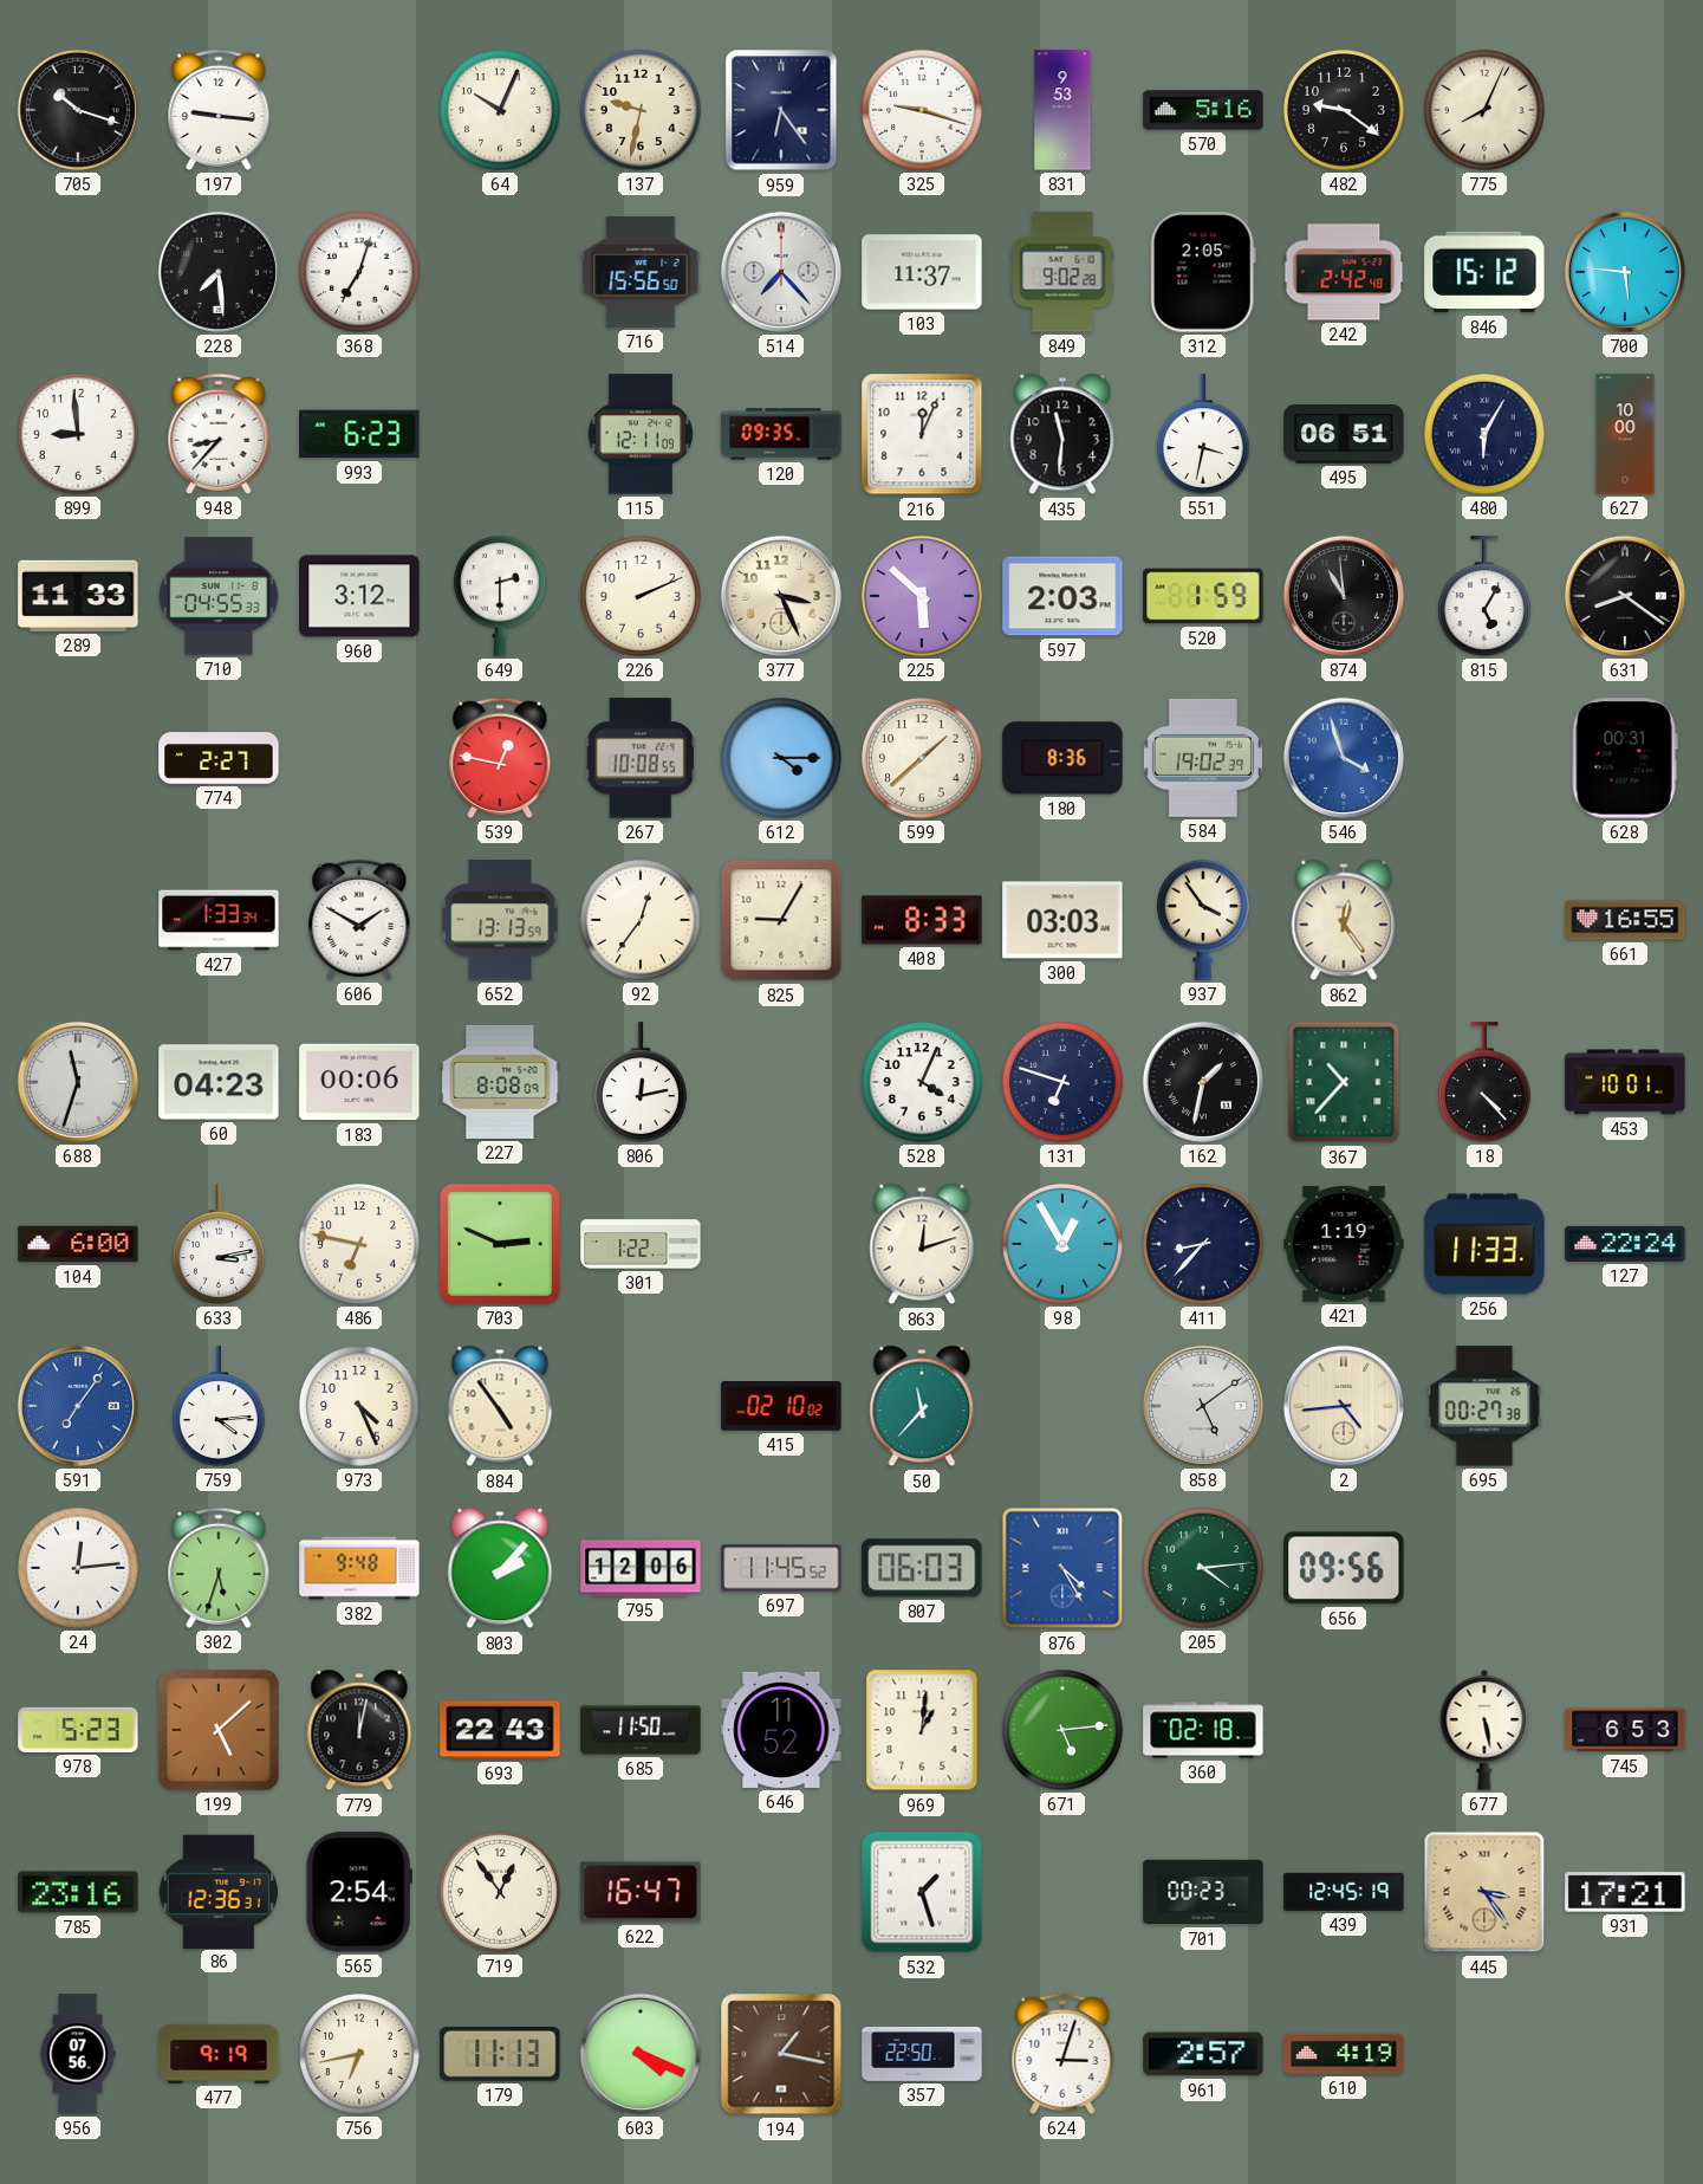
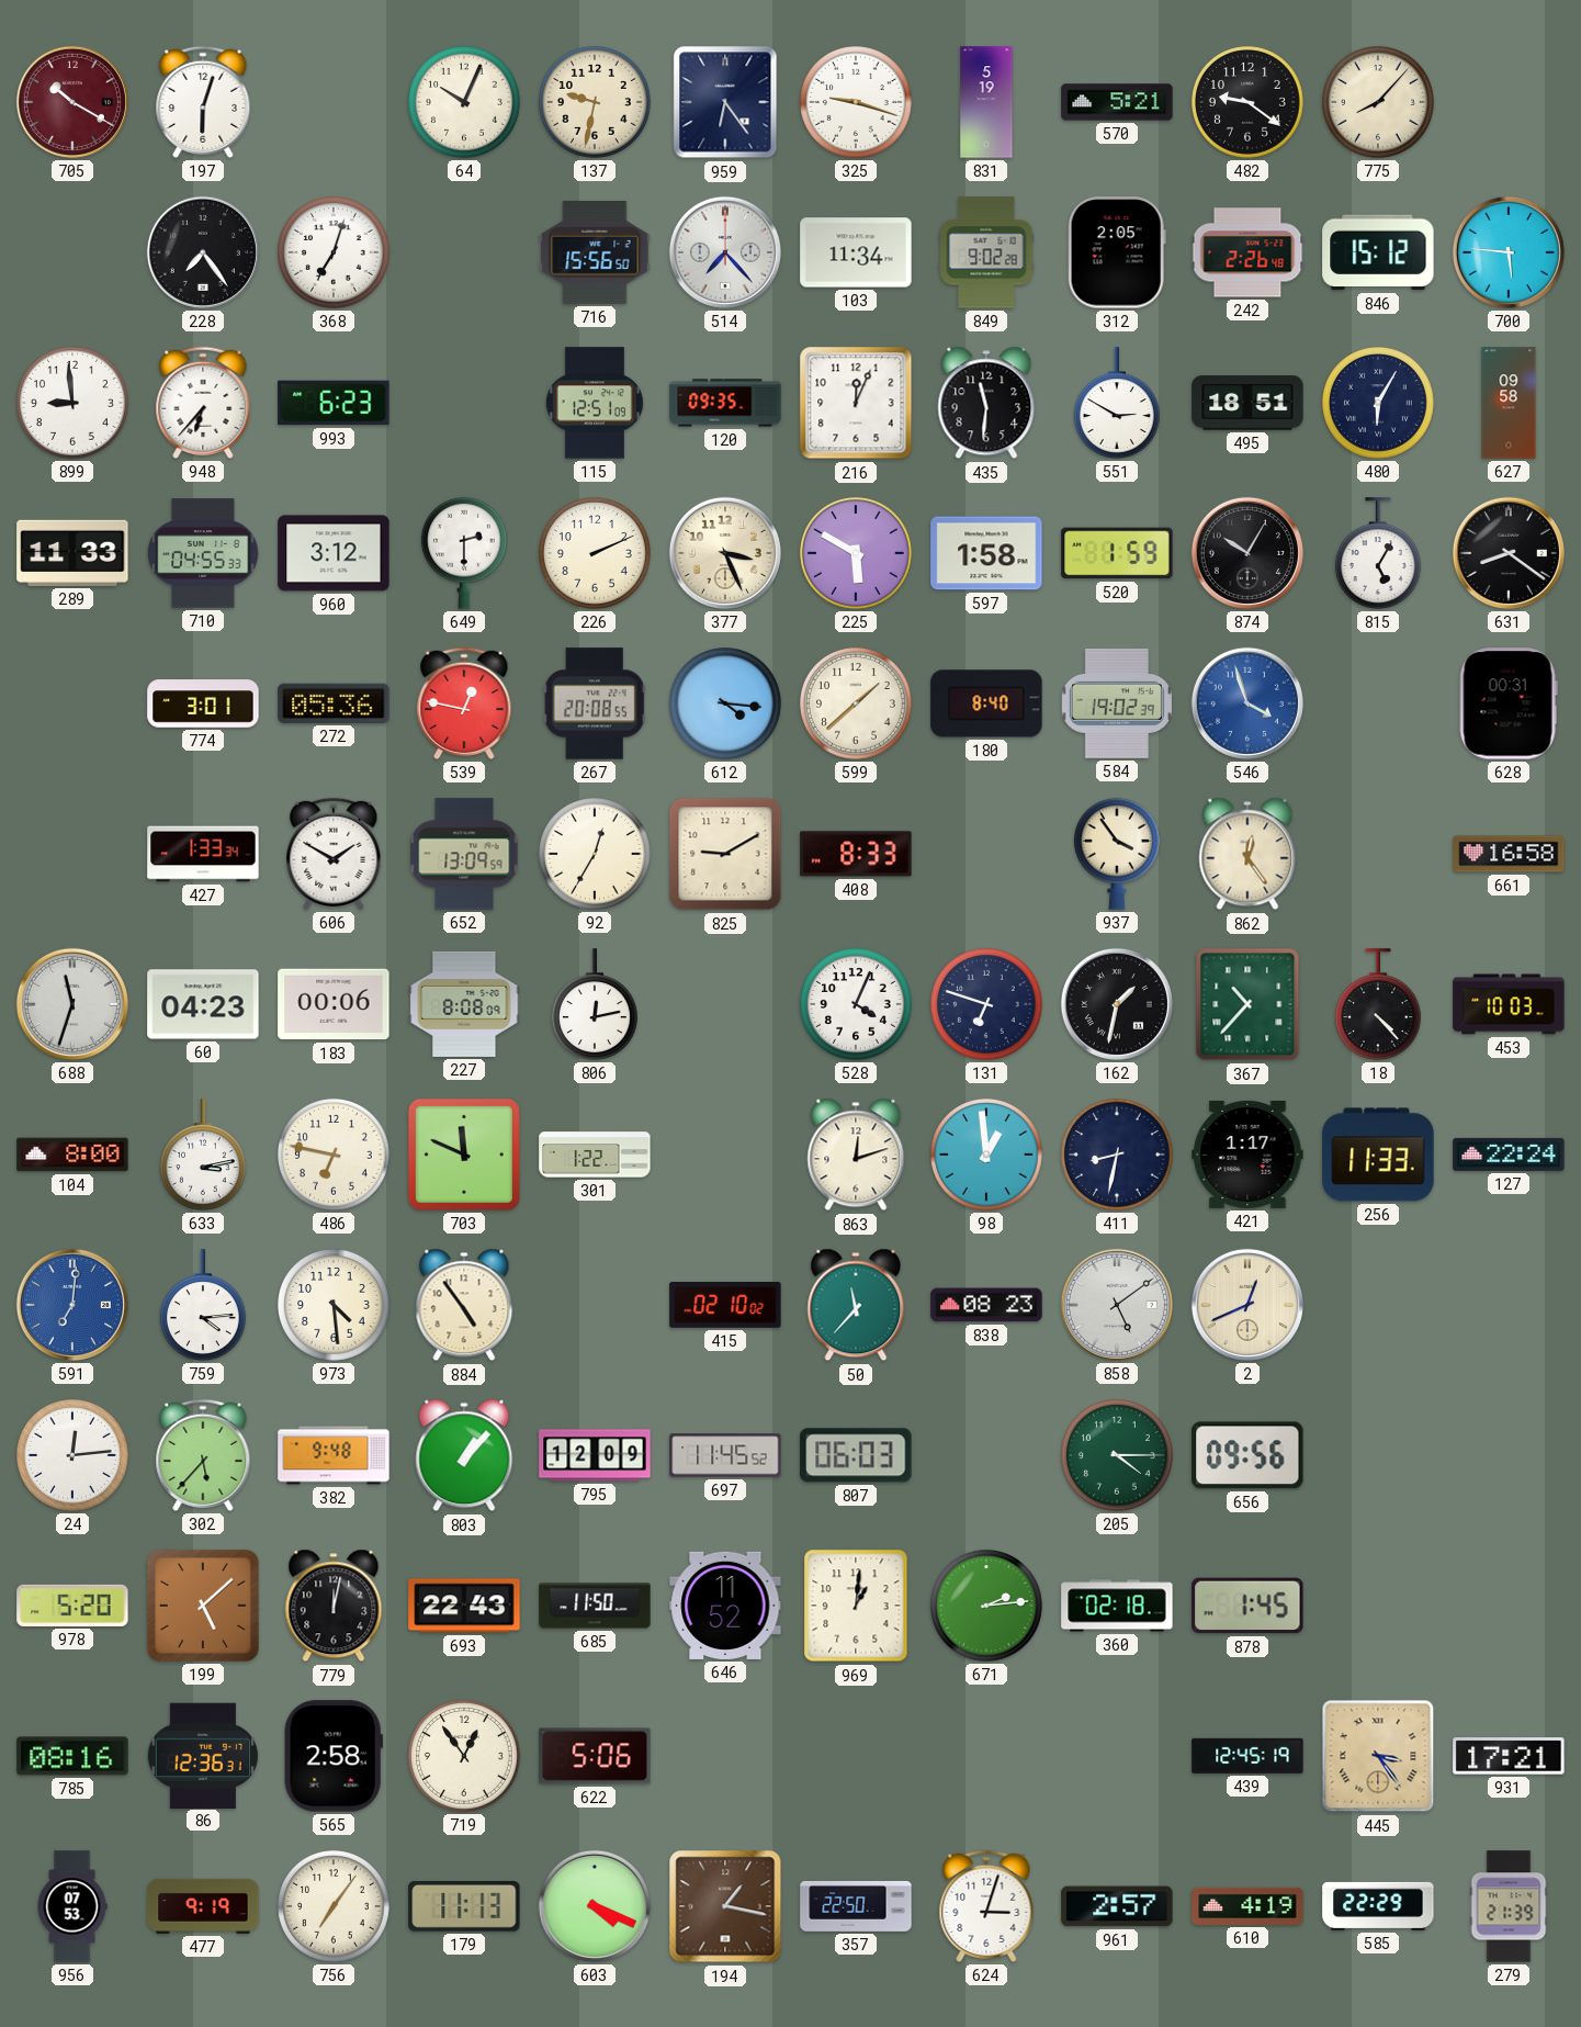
705: 10:18 -> 10:20 (72, 102)
705 dial: black -> burgundy (72, 102)
197: 9:16 -> 6:03 (203, 102)
831: 9:53 -> 5:19 (986, 102)
570: 5:16 -> 5:21 (1117, 102)
775: 8:04 -> 8:07 (1379, 103)
228: 7:29 -> 7:24 (203, 252)
103: 11:37 -> 11:34 (856, 252)
242: 2:42 -> 2:26 (1247, 252)
948: 8:37 -> 6:37 (203, 403)
115: 12:11 -> 12:51 (595, 403)
551: 3:32 -> 2:50 (1117, 403)
495: 06:51 -> 18:51 (1247, 403)
627: 10:00 -> 09:58 (1509, 403)
225: 5:52 -> 5:50 (857, 554)
597: 2:03 -> 1:58 (986, 553)
874: 10:59 -> 10:05 (1247, 553)
774: 2:27 -> 3:01 (203, 703)
272: none -> 05:36 (334, 703)
267: 10:08 -> 20:08 (595, 703)
612: 4:15 -> 4:16 (726, 705)
180: 8:36 -> 8:40 (986, 703)
652: 13:13 -> 13:09 (464, 854)
92: 12:36 -> 12:35 (596, 855)
825: 9:05 -> 9:10 (725, 854)
300: 03:03 -> none (1062, 920)
661: 16:55 -> 16:58 (1509, 854)
453: 10:01 -> 10:03 (1509, 1004)
104: 6:00 -> 8:00 (72, 1155)
703: 2:49 -> 11:49 (464, 1155)
98: 12:55 -> 12:59 (987, 1156)
411: 8:37 -> 8:32 (1118, 1156)
421: 1:19 -> 1:17 (1247, 1155)
591: 7:06 -> 7:01 (72, 1305)
973: 4:26 -> 4:29 (335, 1306)
838: none -> 08:23 (986, 1305)
2: 4:44 -> 12:41 (1247, 1305)
695: 00:27 -> none (1484, 1406)
302: 5:33 -> 5:37 (203, 1455)
803: 2:07 -> 1:07 (464, 1455)
795: 12:06 -> 12:09 (595, 1455)
876: 4:25 -> none (1062, 1568)
205: 4:14 -> 4:15 (1118, 1456)
978: 5:23 -> 5:20 (72, 1606)
671: 5:14 -> 2:14 (987, 1607)
878: none -> 1:45 (1247, 1606)
677: 5:28 -> none (1484, 1730)
745: 6:53 -> none (1625, 1730)
785: 23:16 -> 08:16 (72, 1756)
565: 2:54 -> 2:58 (334, 1756)
622: 16:47 -> 5:06 (595, 1756)
532: 1:27 -> none (922, 1892)
701: 00:23 -> none (1203, 1892)
956: 07:56 -> 07:53 (72, 1906)
756: 6:43 -> 7:06 (335, 1907)
585: none -> 22:29 (1378, 1906)
279: none -> 21:39 (1509, 1906)
